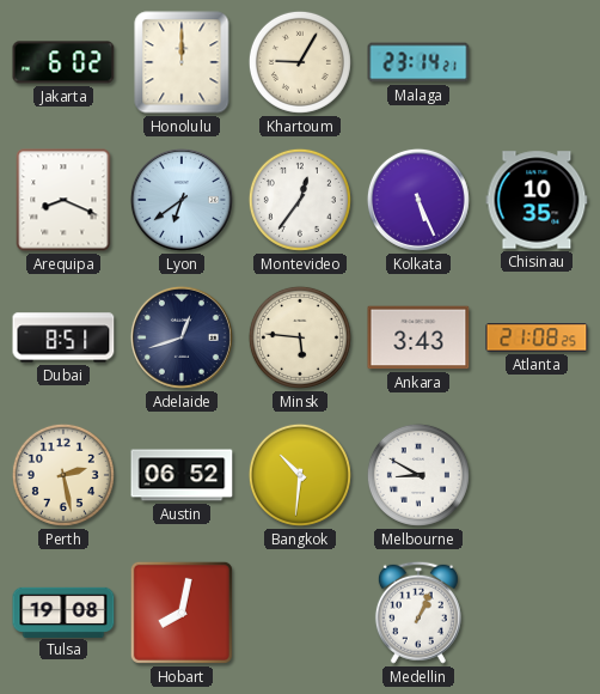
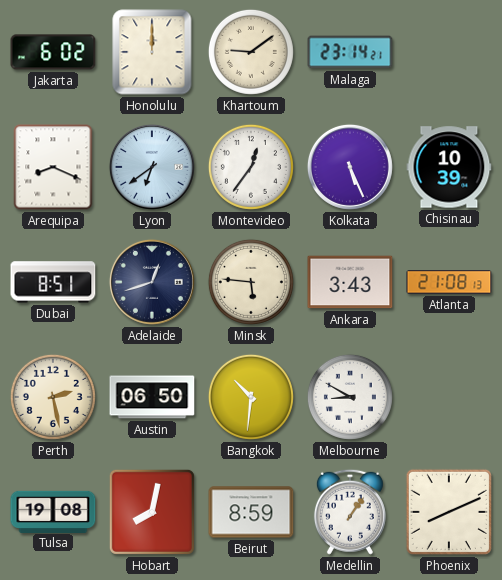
Khartoum: 9:05 -> 9:09 (251, 52)
Chisinau: 10:35 -> 10:39 (449, 167)
Atlanta: 21:08:25 -> 21:08:13 (449, 282)
Austin: 06:52 -> 06:50 (152, 397)
Beirut: none -> 8:59 (251, 512)
Medellin: 1:04 -> 1:06 (350, 512)
Phoenix: none -> 8:11 (449, 512)
